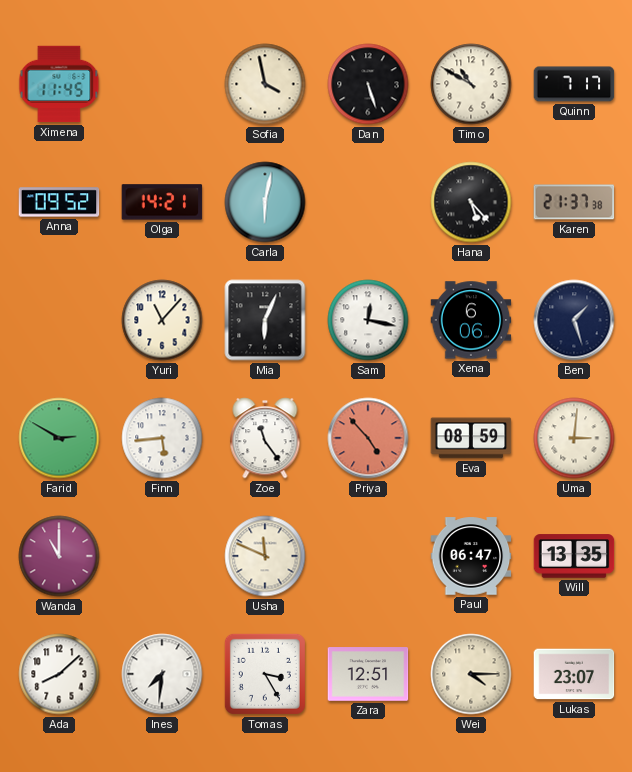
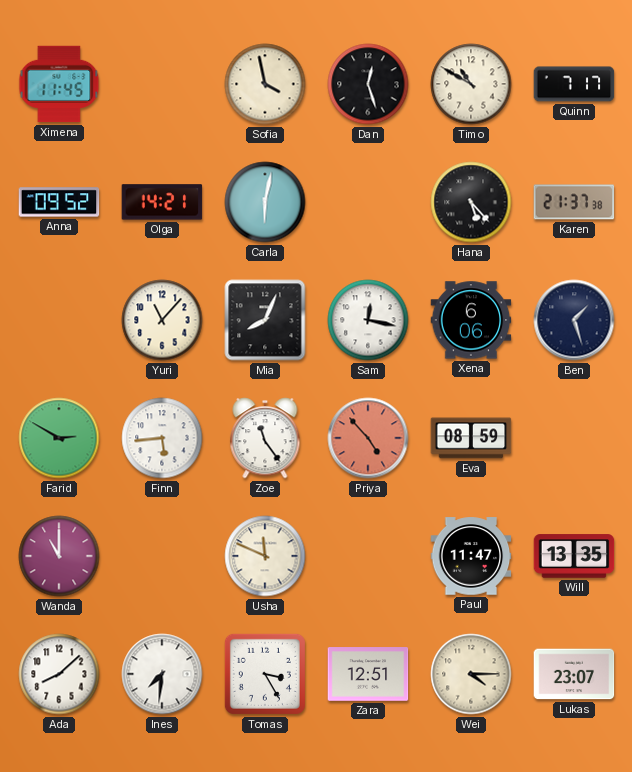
Dan: 5:27 -> 12:27 (368, 84)
Mia: 6:04 -> 8:04 (265, 320)
Uma: 3:01 -> none (574, 438)
Paul: 06:47 -> 11:47 (471, 556)
